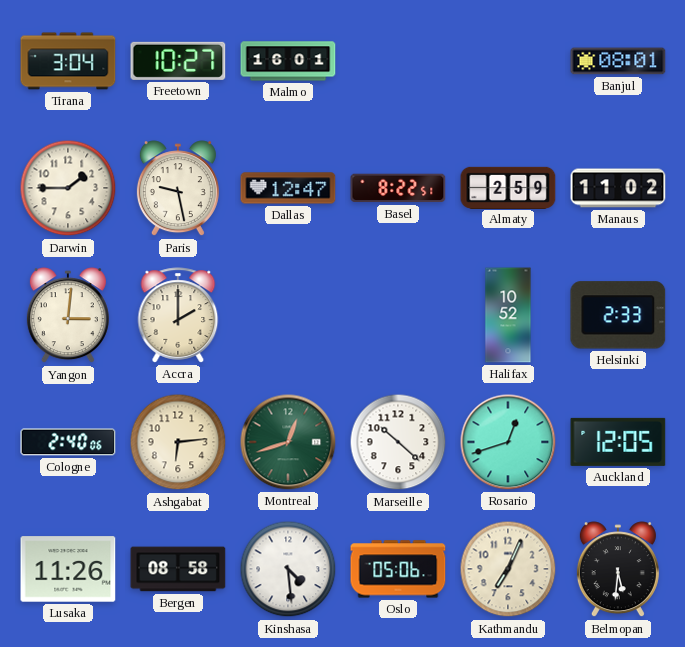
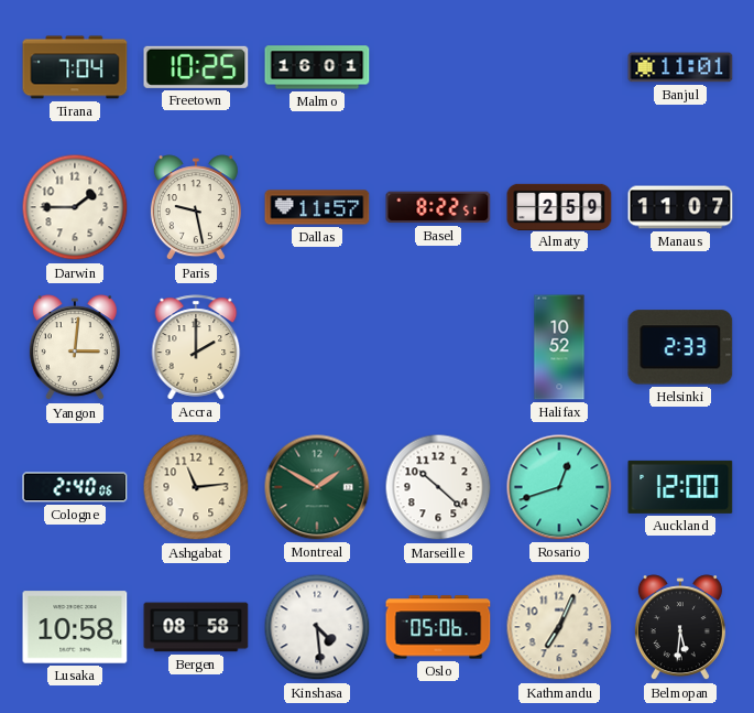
Tirana: 3:04 -> 7:04 (75, 67)
Freetown: 10:27 -> 10:25 (196, 67)
Banjul: 08:01 -> 11:01 (680, 67)
Dallas: 12:47 -> 11:57 (317, 207)
Manaus: 11:02 -> 11:07 (680, 207)
Ashgabat: 6:14 -> 11:14 (196, 487)
Montreal: 12:42 -> 1:50 (317, 487)
Auckland: 12:05 -> 12:00 (680, 487)
Lusaka: 11:26 -> 10:58 (75, 627)
